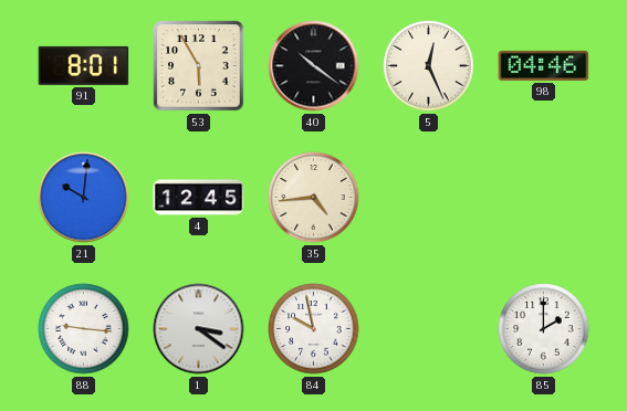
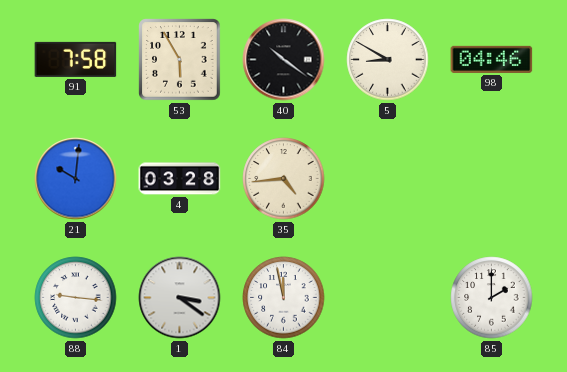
91: 8:01 -> 7:58 (76, 59)
5: 12:26 -> 8:50 (388, 60)
4: 12:45 -> 03:28 (180, 179)
84: 9:58 -> 11:58 (284, 298)
